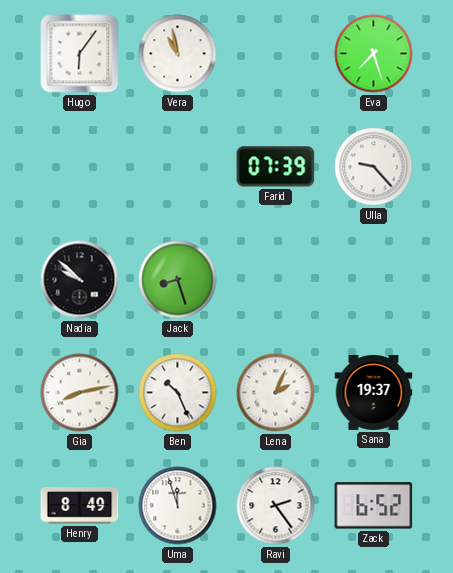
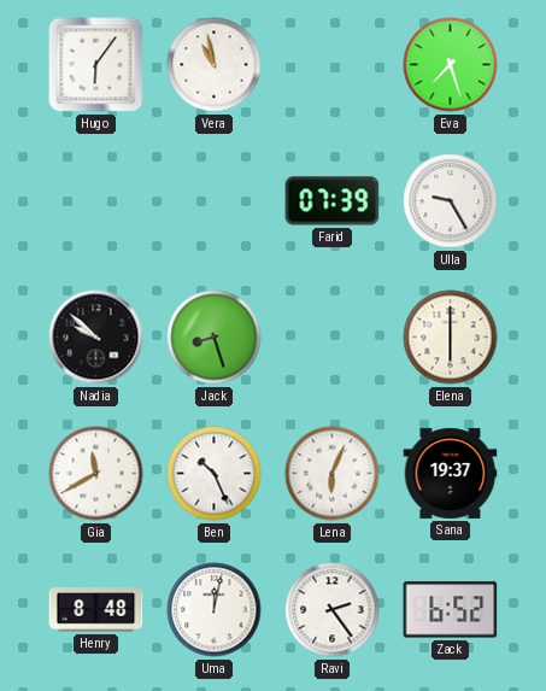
Ulla: 9:23 -> 9:25 (451, 201)
Elena: none -> 6:00 (451, 338)
Gia: 8:13 -> 11:40 (96, 474)
Lena: 2:04 -> 6:04 (333, 474)
Henry: 8:49 -> 8:48 (96, 610)
Uma: 11:57 -> 12:02 (215, 610)
